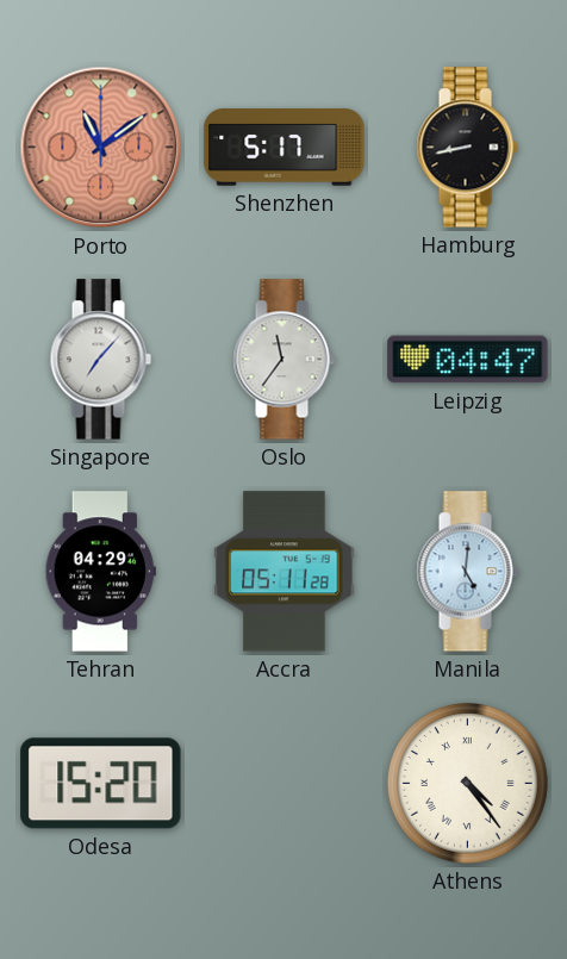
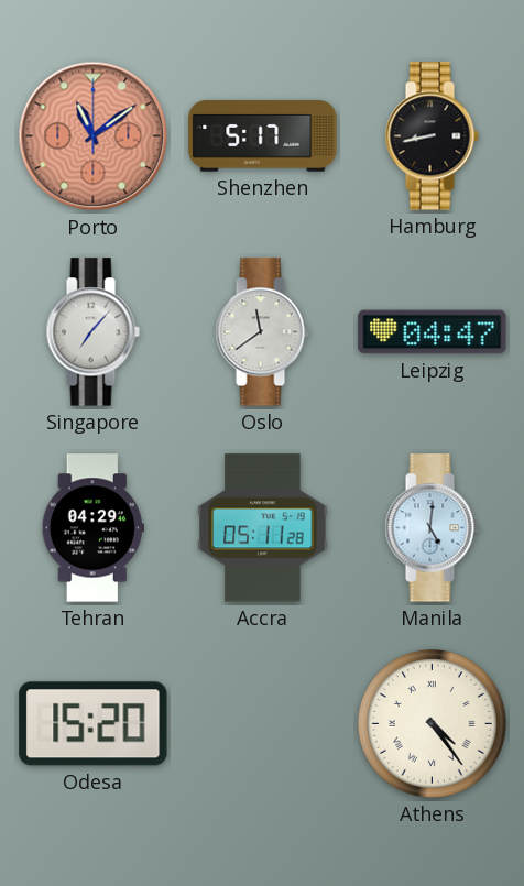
Oslo: 11:36 -> 11:39 (262, 332)
